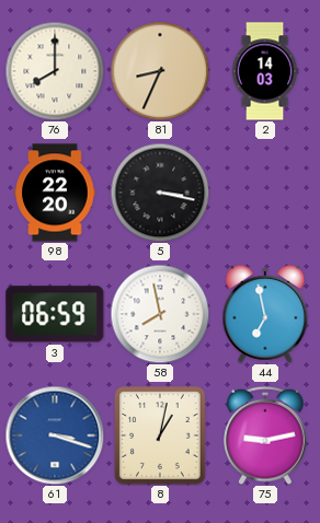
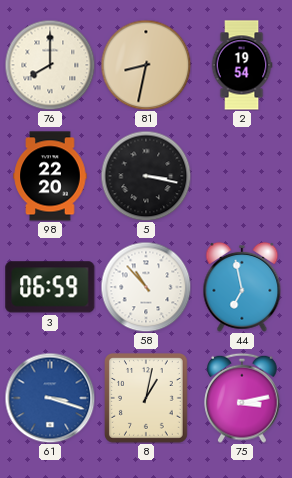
81: 8:34 -> 8:32 (146, 65)
2: 14:03 -> 19:54 (242, 65)
58: 7:58 -> 10:53 (146, 287)
75: 9:13 -> 3:13 (242, 398)
